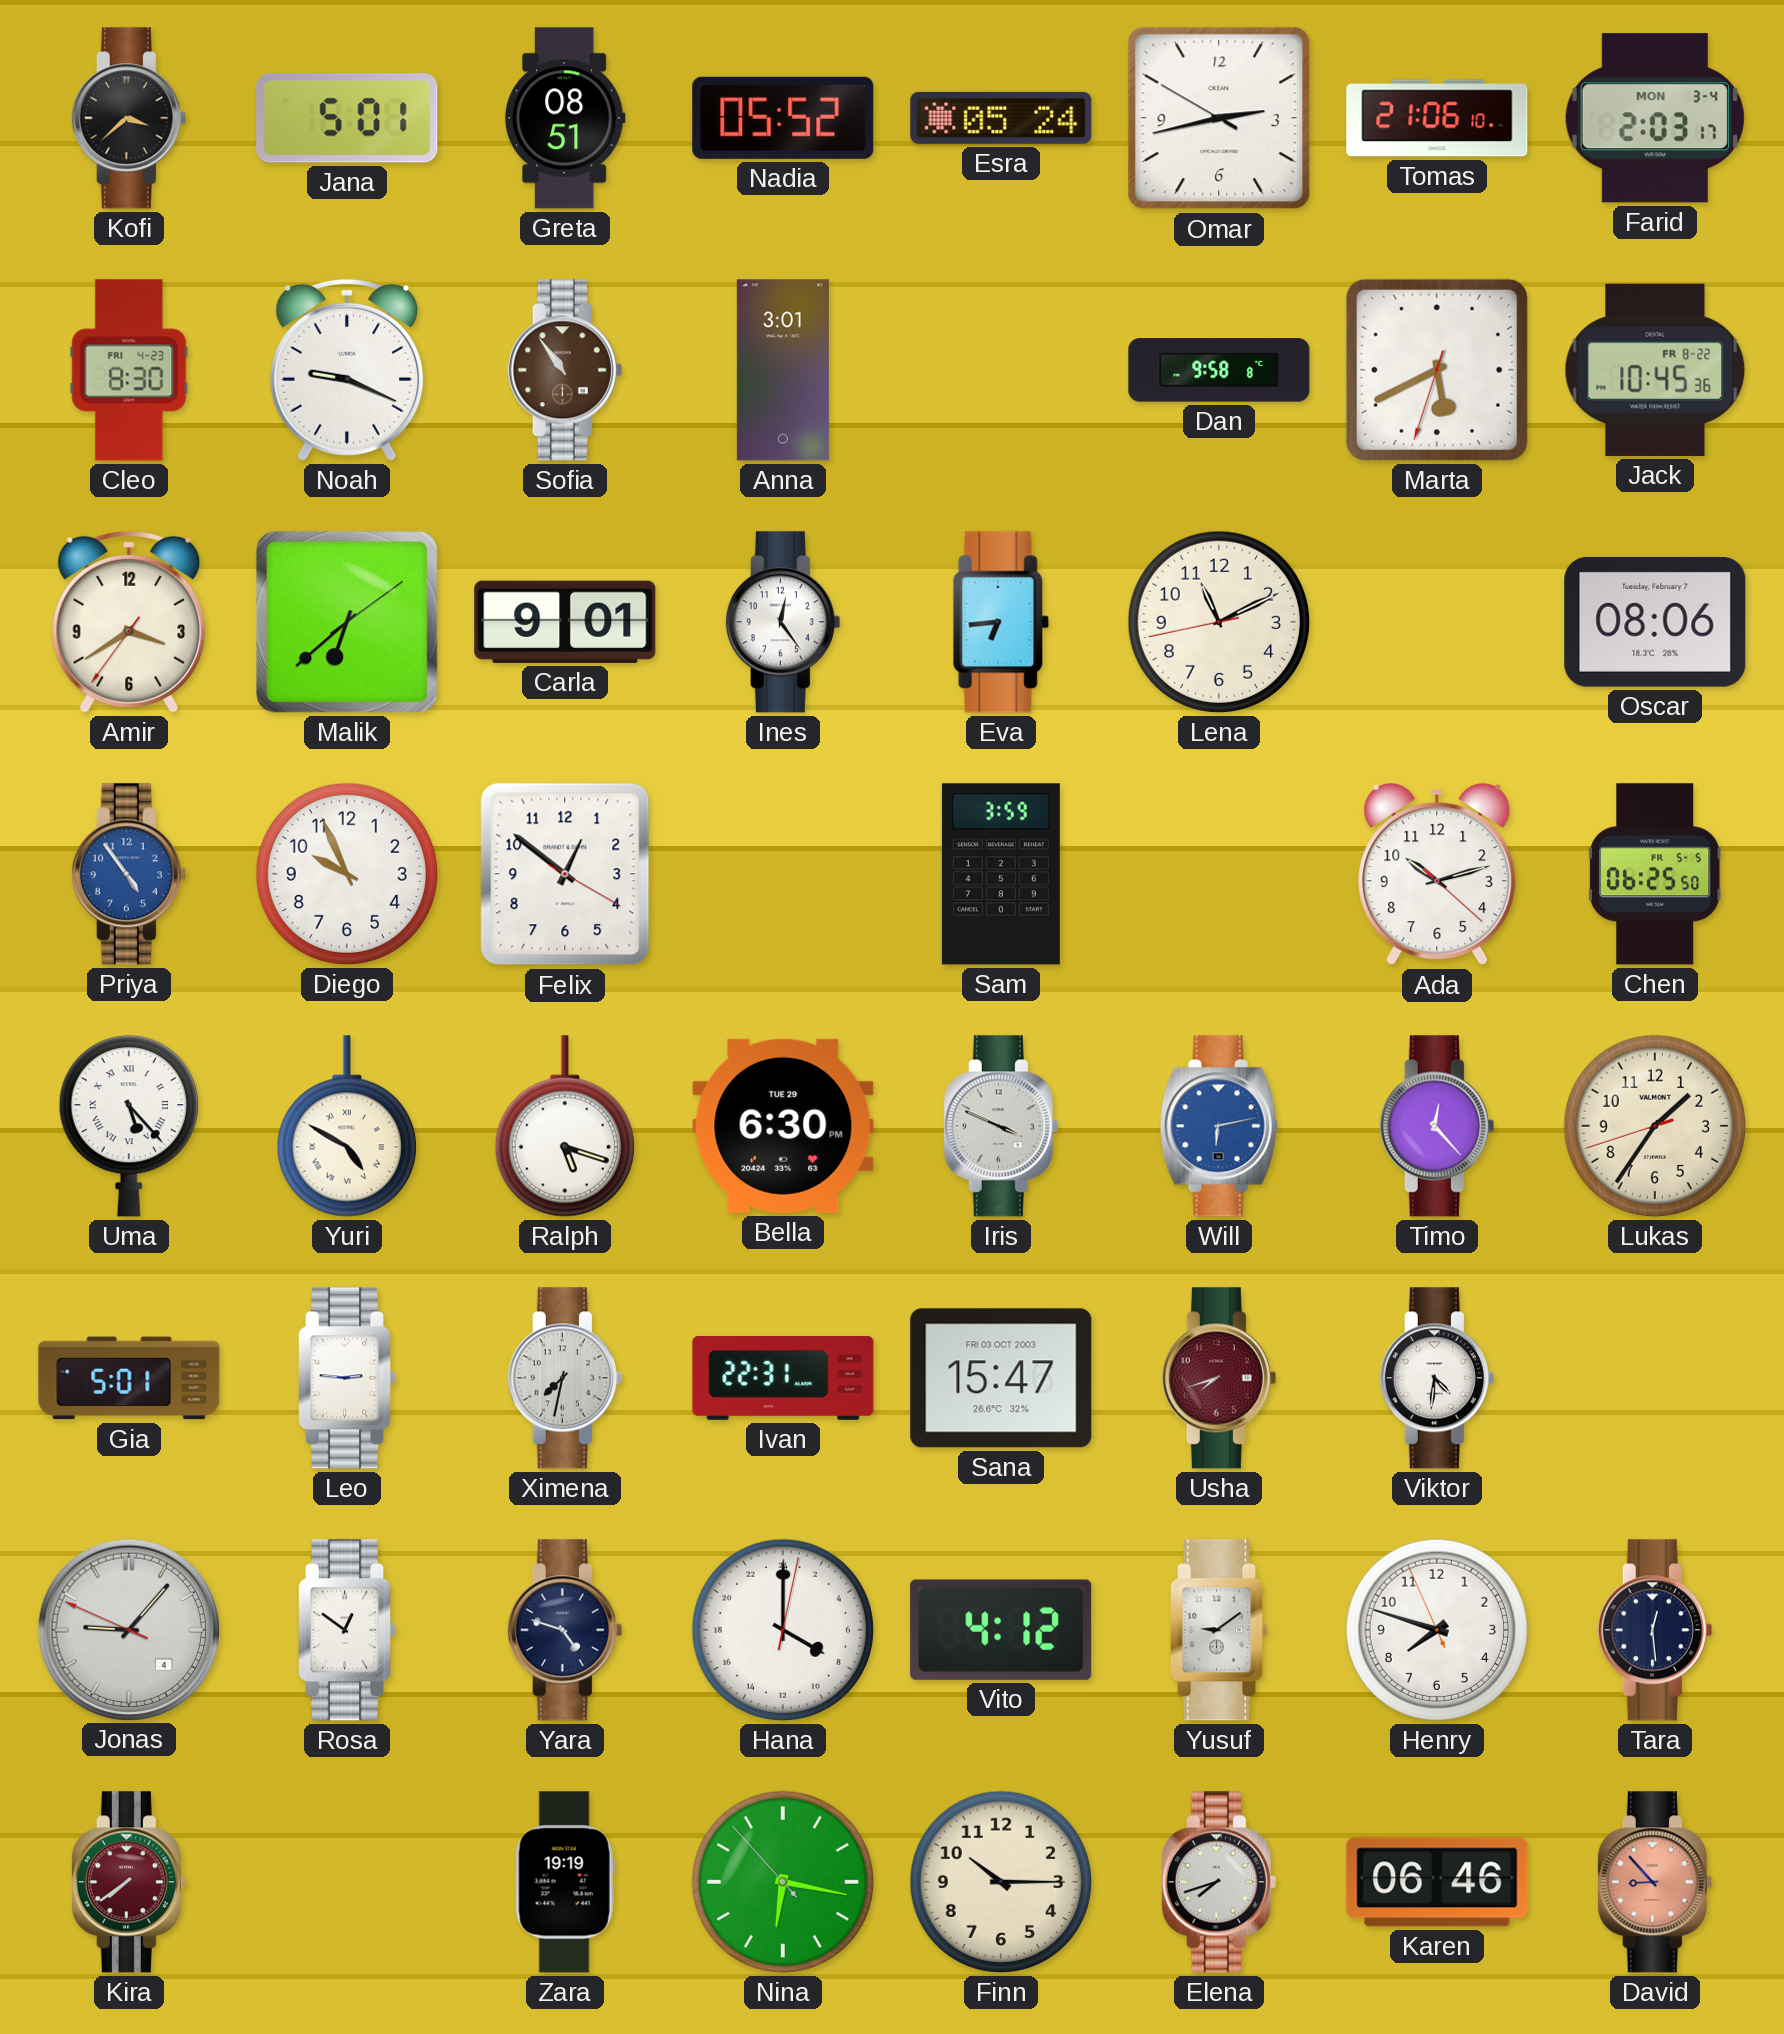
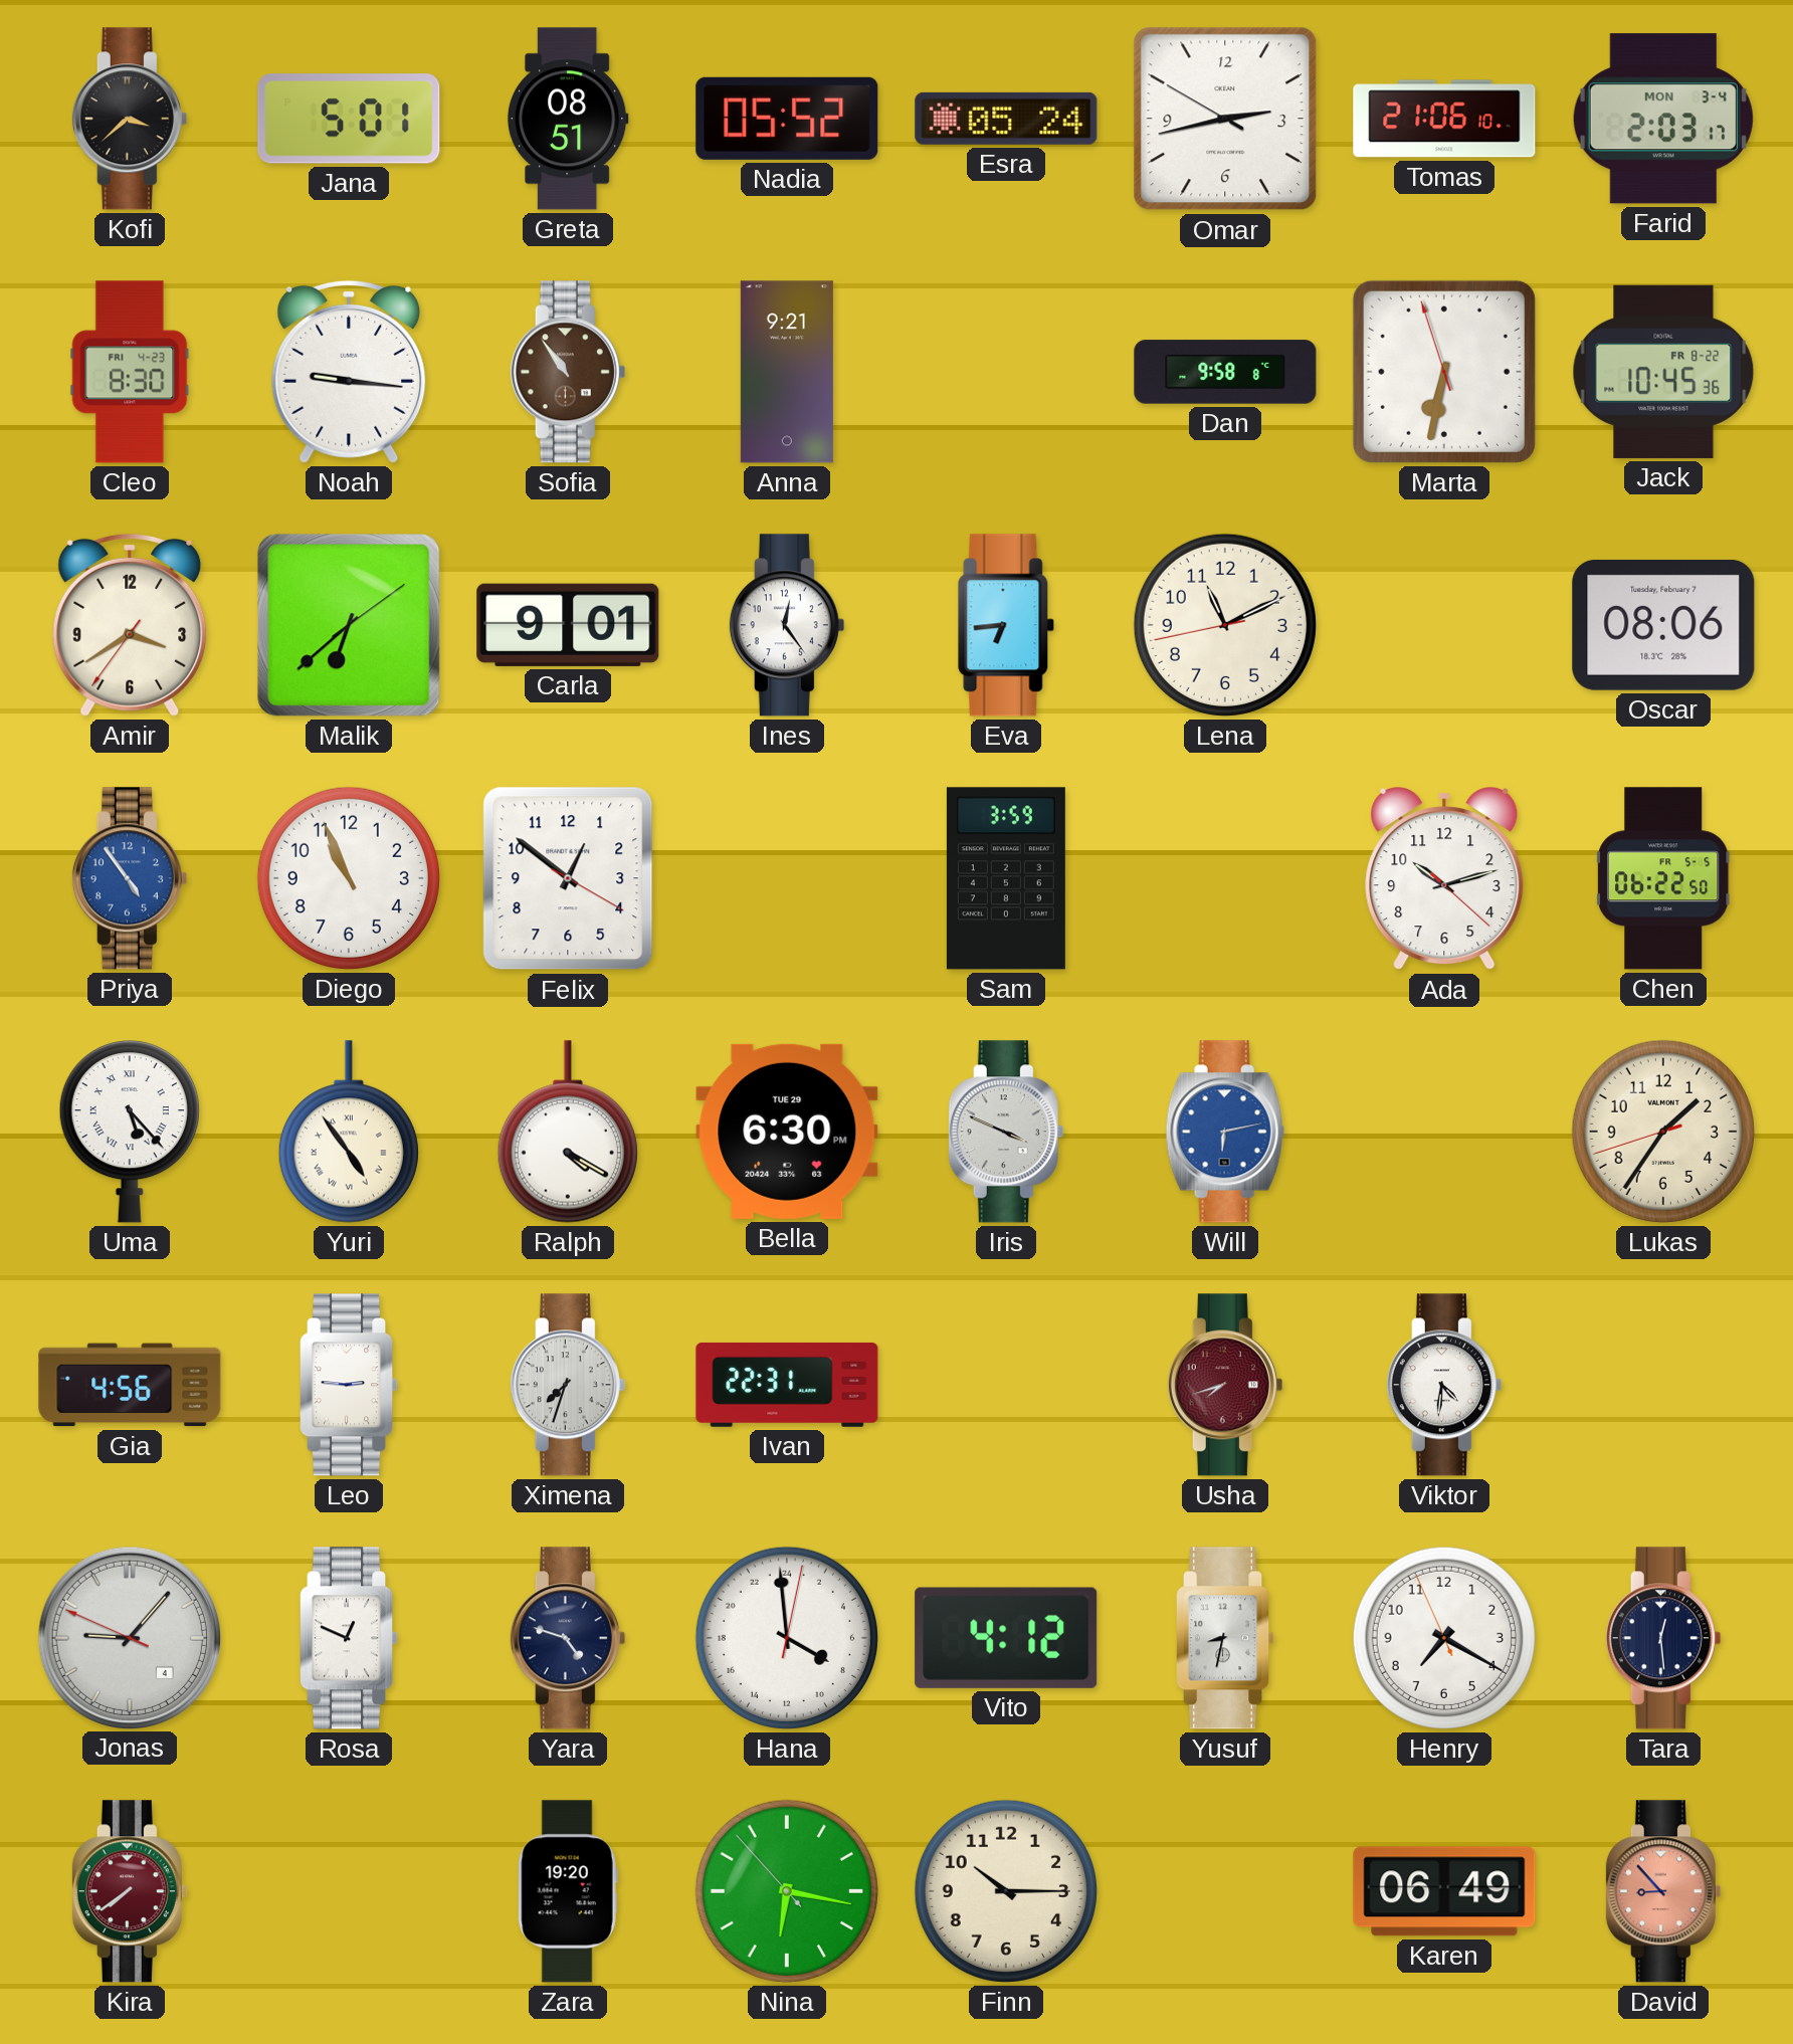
Noah: 9:19 -> 9:16 (349, 372)
Anna: 3:01 -> 9:21 (787, 372)
Marta: 5:40 -> 6:31 (1444, 372)
Diego: 9:56 -> 10:56 (349, 878)
Chen: 06:25 -> 06:22 (1664, 878)
Yuri: 4:50 -> 4:54 (349, 1132)
Ralph: 5:18 -> 4:20 (568, 1132)
Timo: 12:23 -> none (1437, 1126)
Gia: 5:01 -> 4:56 (130, 1385)
Ximena: 7:32 -> 7:33 (568, 1385)
Sana: 15:47 -> none (1001, 1378)
Rosa: 12:51 -> 12:49 (350, 1638)
Hana: 8:00 -> 7:59 (787, 1638)
Yusuf: 9:09 -> 8:32 (1226, 1638)
Henry: 7:47 -> 7:19 (1444, 1638)
Zara: 19:19 -> 19:20 (568, 1891)
Elena: 7:42 -> none (1219, 1882)
Karen: 06:46 -> 06:49 (1444, 1891)
